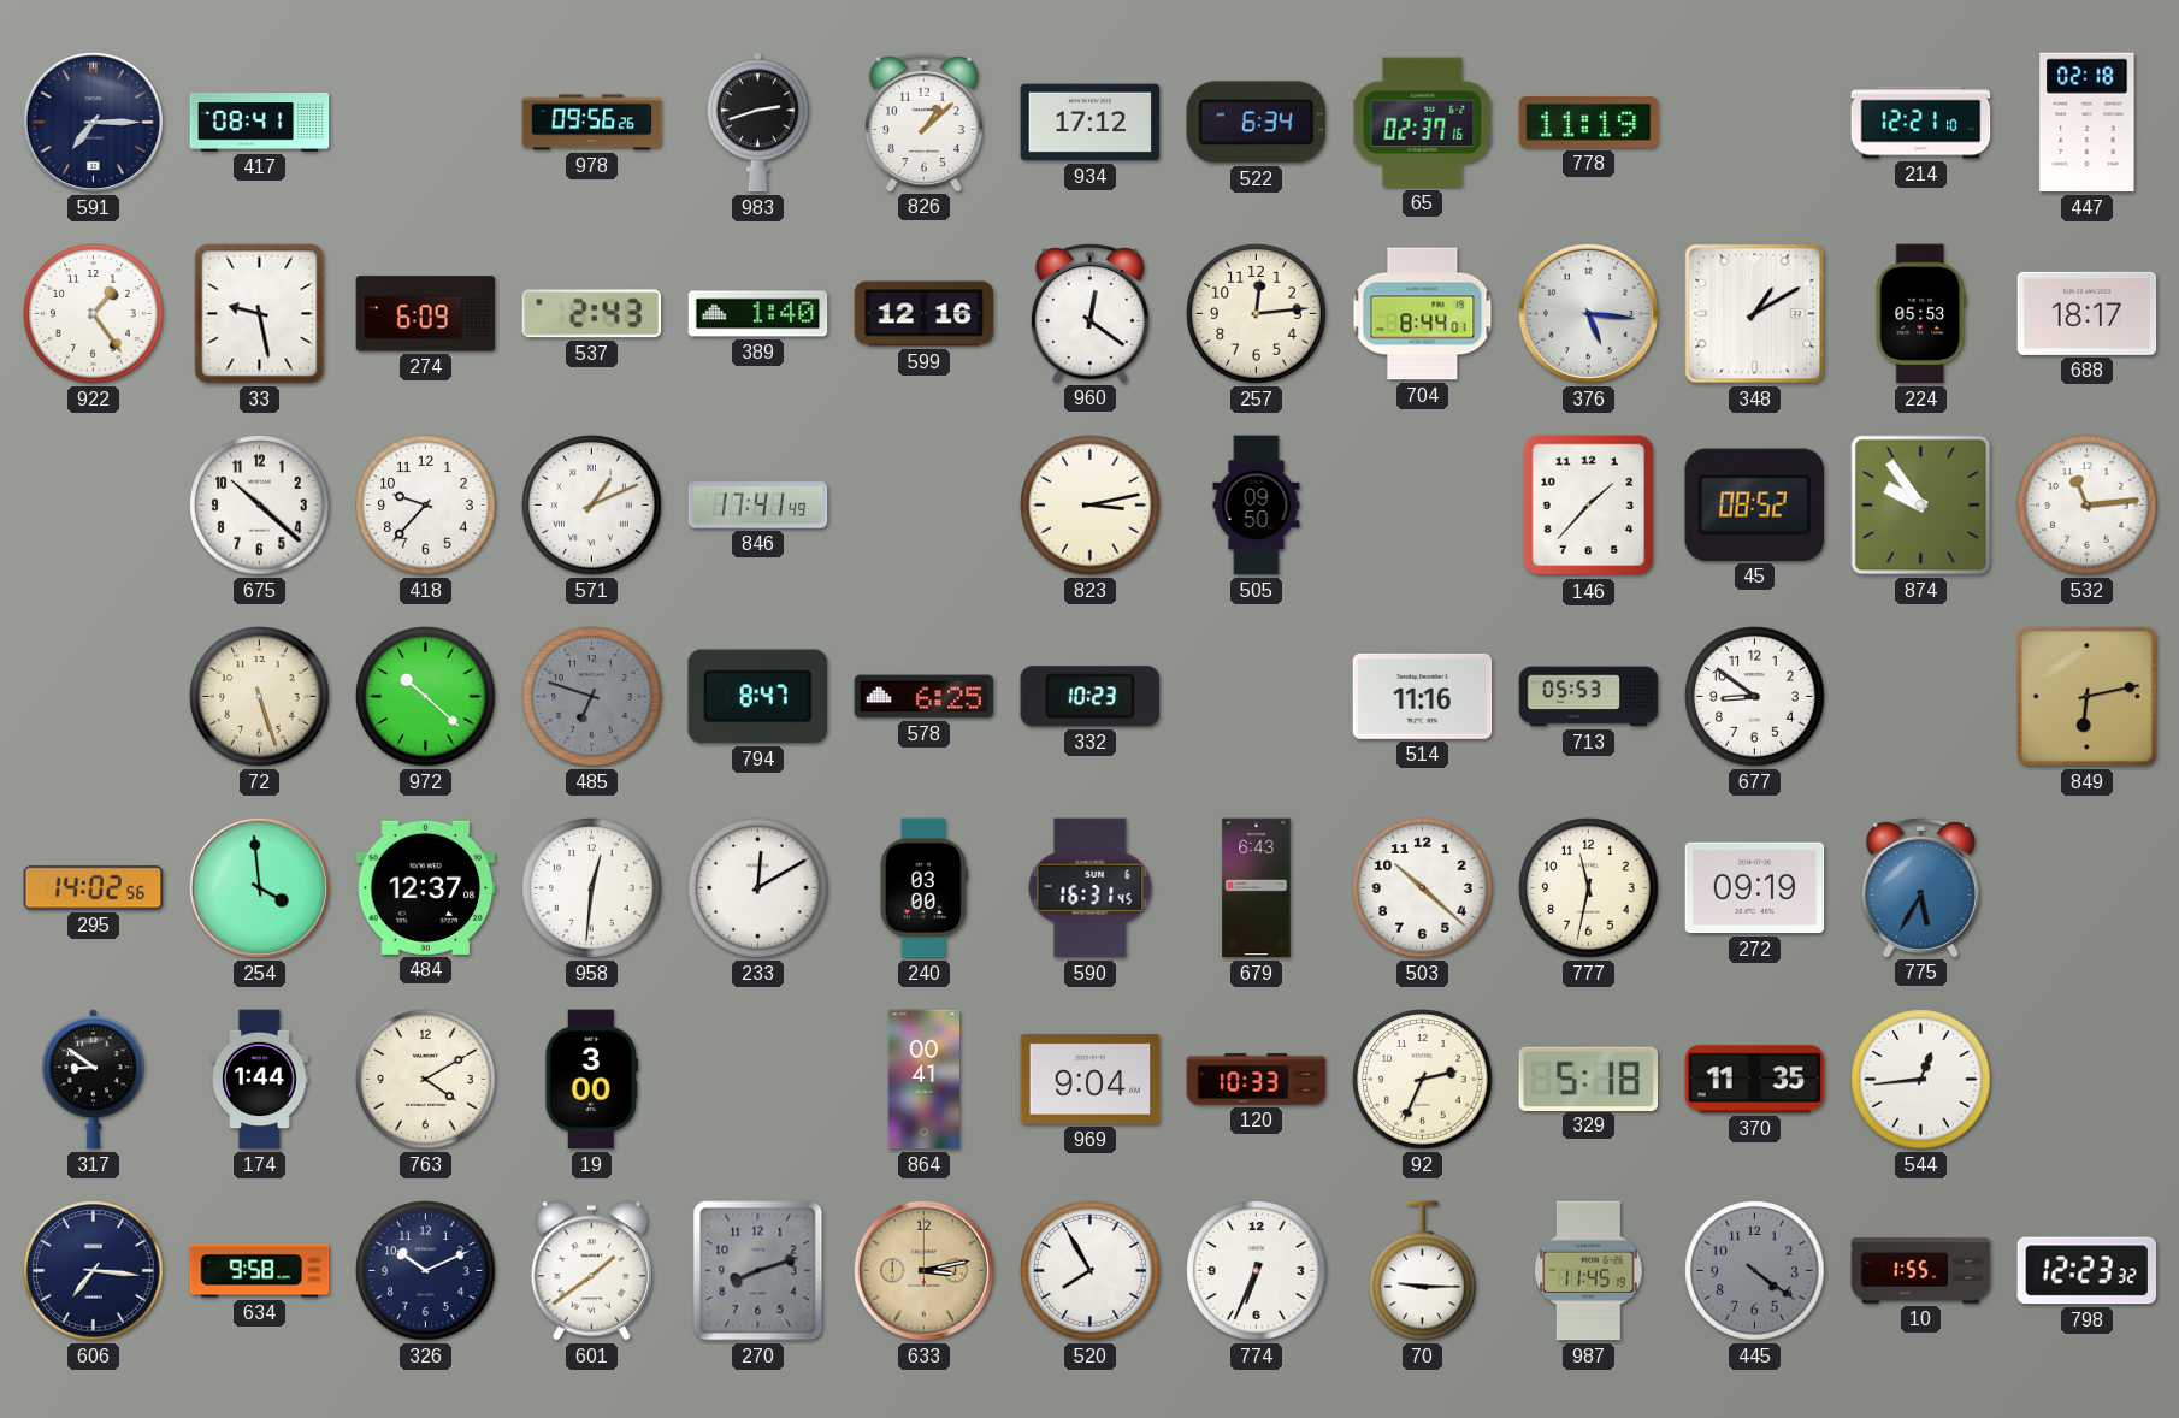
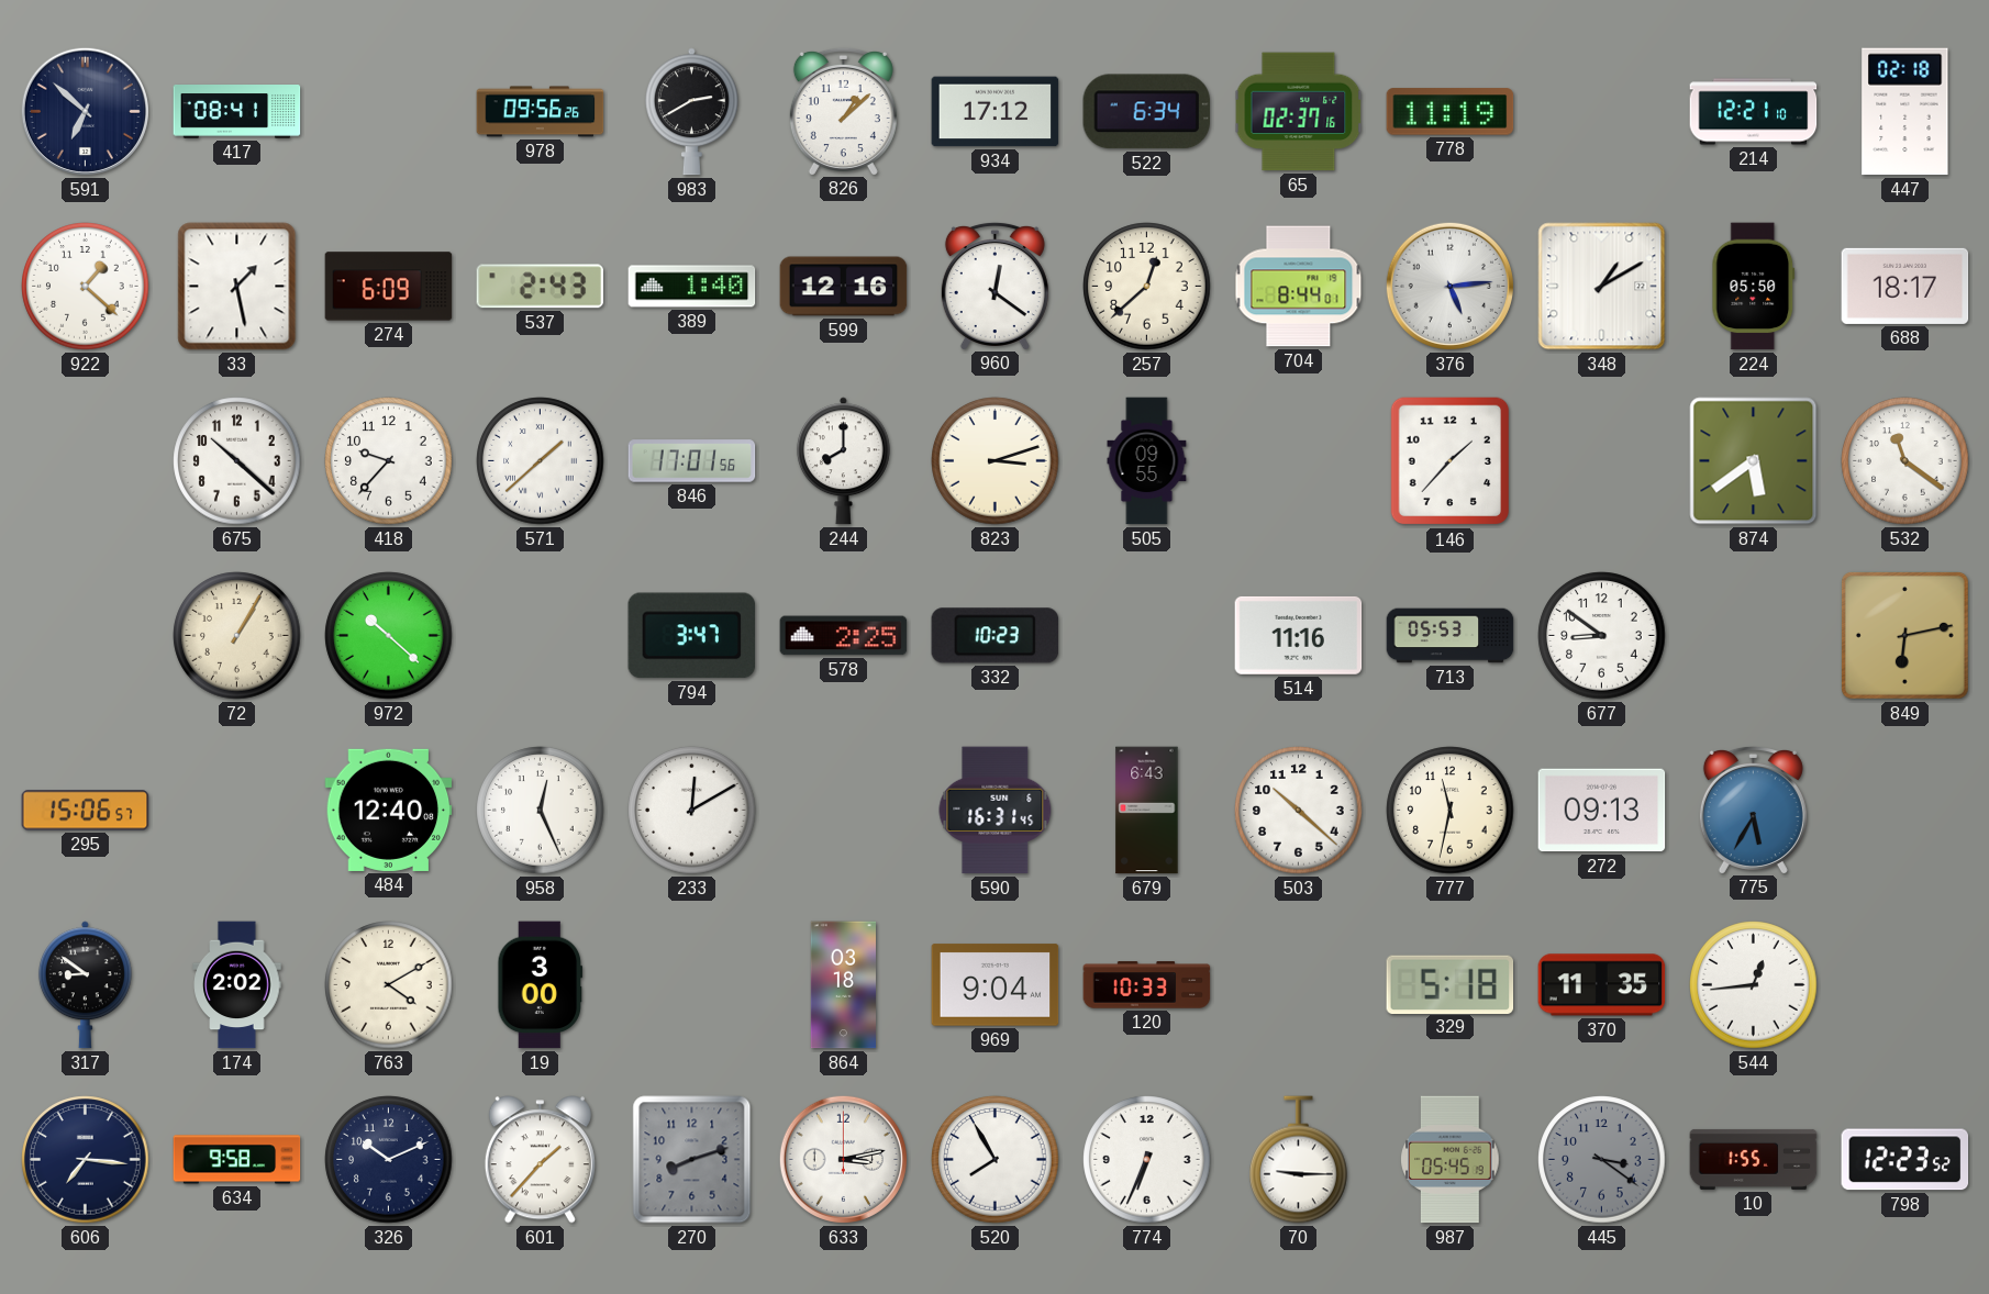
591: 7:15 -> 6:52 (85, 111)
983: 2:42 -> 2:40 (691, 112)
922: 1:24 -> 1:22 (86, 287)
33: 9:28 -> 1:28 (237, 287)
257: 12:14 -> 12:38 (1147, 287)
376: 5:16 -> 5:14 (1449, 286)
224: 05:53 -> 05:50 (1754, 287)
571: 1:11 -> 1:38 (541, 461)
846: 17:41 -> 17:01 (692, 461)
244: none -> 8:00 (843, 461)
823: 3:13 -> 3:12 (996, 461)
505: 09:50 -> 09:55 (1147, 461)
45: 08:52 -> none (1754, 504)
874: 9:54 -> 5:39 (1754, 461)
532: 11:14 -> 11:21 (1905, 461)
72: 5:27 -> 1:05 (237, 636)
485: 6:48 -> none (592, 697)
794: 8:47 -> 3:47 (691, 636)
578: 6:25 -> 2:25 (844, 636)
295: 14:02 -> 15:06 (86, 811)
254: 3:59 -> none (259, 887)
484: 12:37 -> 12:40 (389, 810)
958: 12:31 -> 12:26 (541, 811)
240: 03:00 -> none (923, 888)
272: 09:19 -> 09:13 (1602, 811)
174: 1:44 -> 2:02 (237, 985)
864: 00:41 -> 03:18 (843, 985)
92: 2:34 -> none (1423, 1080)
601: 1:39 -> 1:37 (540, 1160)
633 dial: champagne -> white (843, 1159)
987: 11:45 -> 05:45 (1451, 1160)
445: 4:21 -> 3:21 (1602, 1160)
798: 12:23:32 -> 12:23:52 (1905, 1160)
